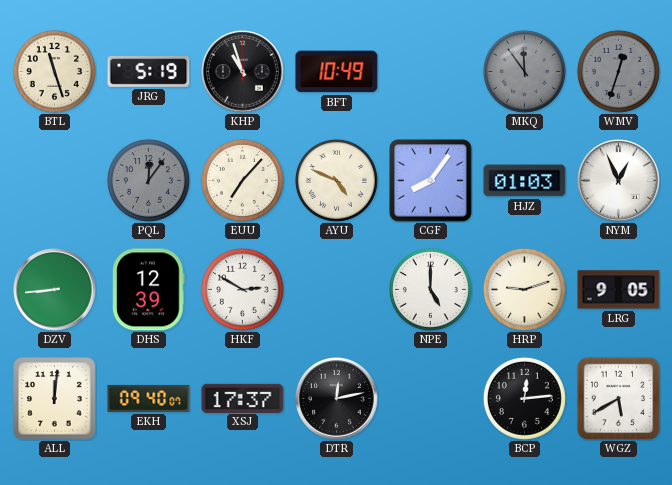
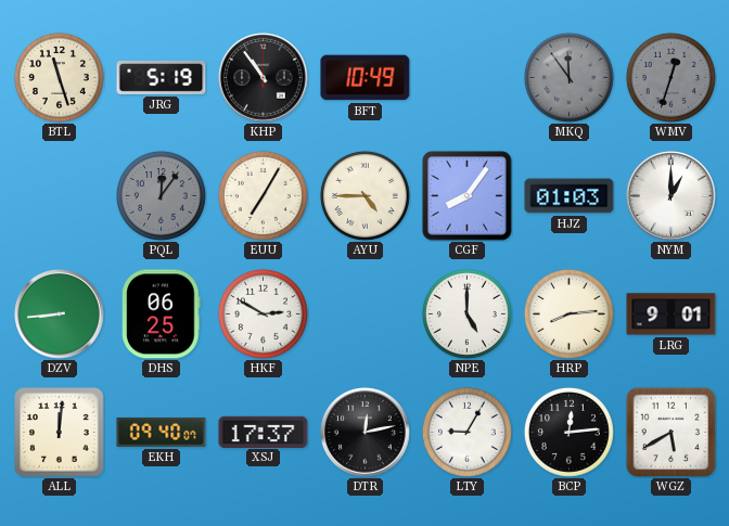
KHP: 10:57 -> 10:54 (264, 78)
EUU: 7:07 -> 7:05 (263, 195)
AYU: 4:49 -> 4:45 (364, 195)
NYM: 12:56 -> 1:00 (672, 196)
DHS: 12:39 -> 06:25 (162, 315)
HRP: 9:12 -> 8:14 (568, 313)
LRG: 9:05 -> 9:01 (672, 315)
LTY: none -> 9:05 (466, 432)
